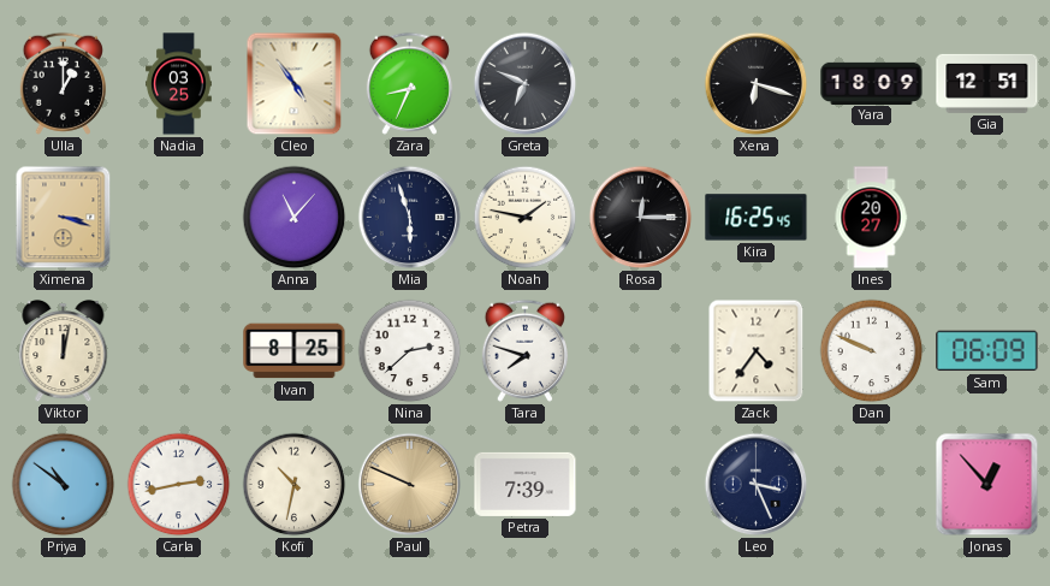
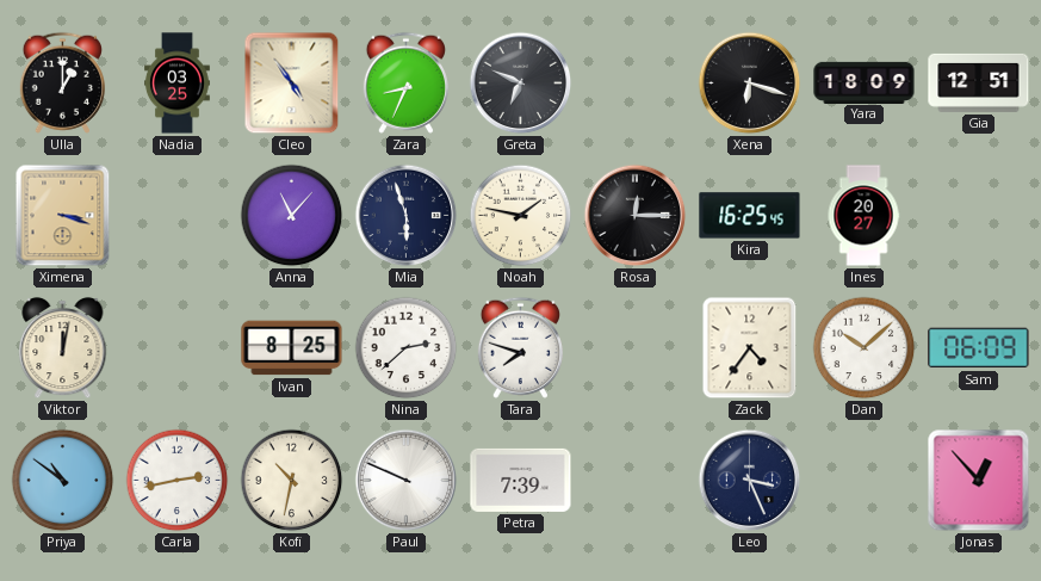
Dan: 9:49 -> 10:08 (865, 348)
Paul dial: champagne -> white (407, 481)
